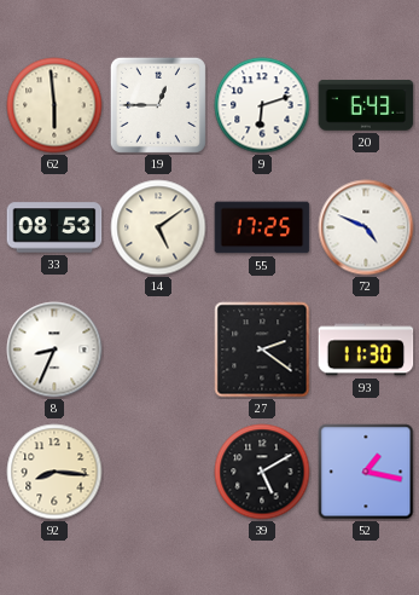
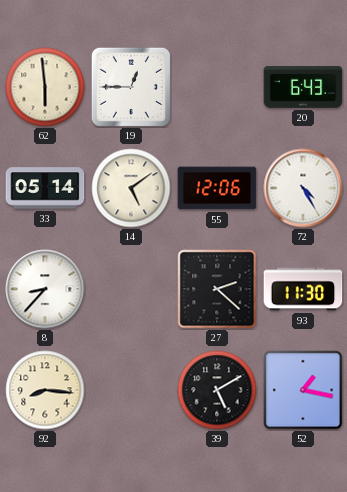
9: 6:12 -> none (262, 105)
33: 08:53 -> 05:14 (45, 188)
55: 17:25 -> 12:06 (217, 188)
72: 4:49 -> 4:25 (303, 188)
8: 8:34 -> 8:37 (45, 289)
27: 2:21 -> 2:22 (217, 289)
